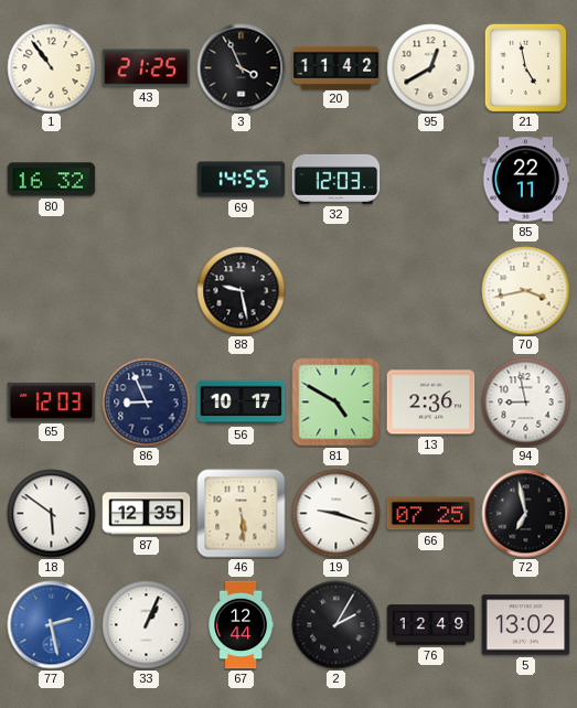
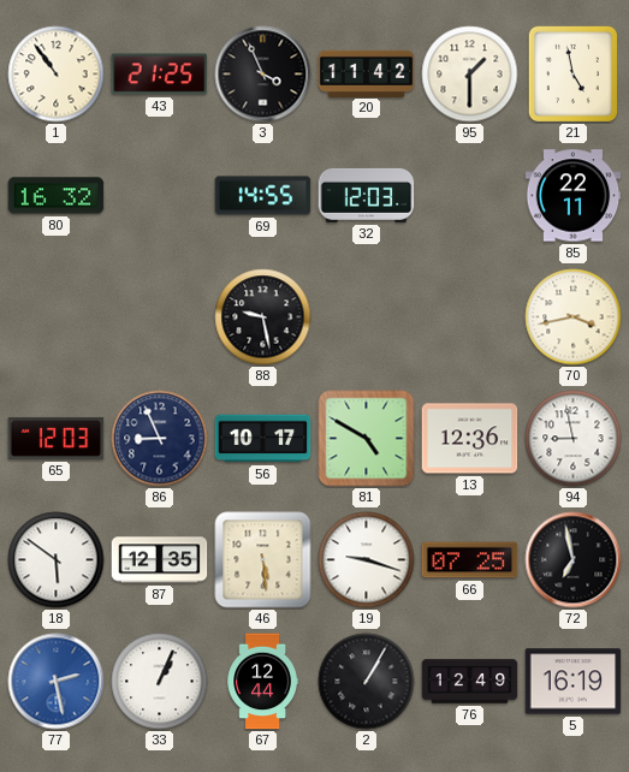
95: 12:40 -> 1:30 (470, 75)
13: 2:36 -> 12:36 (470, 439)
2: 2:05 -> 1:05 (367, 682)
5: 13:02 -> 16:19 (574, 682)
